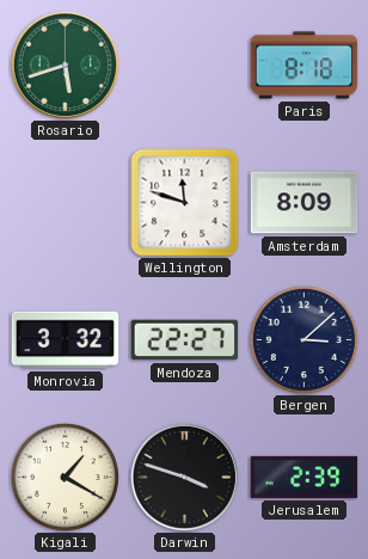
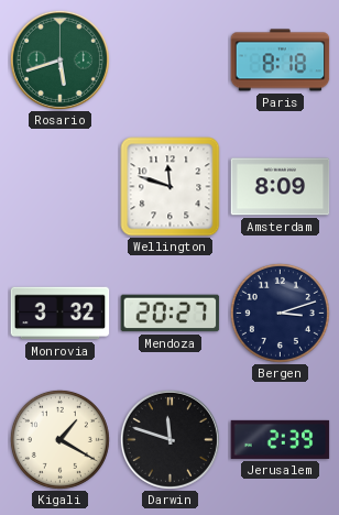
Mendoza: 22:27 -> 20:27 (171, 314)
Bergen: 3:08 -> 3:12 (280, 313)
Darwin: 3:48 -> 11:48 (169, 439)
